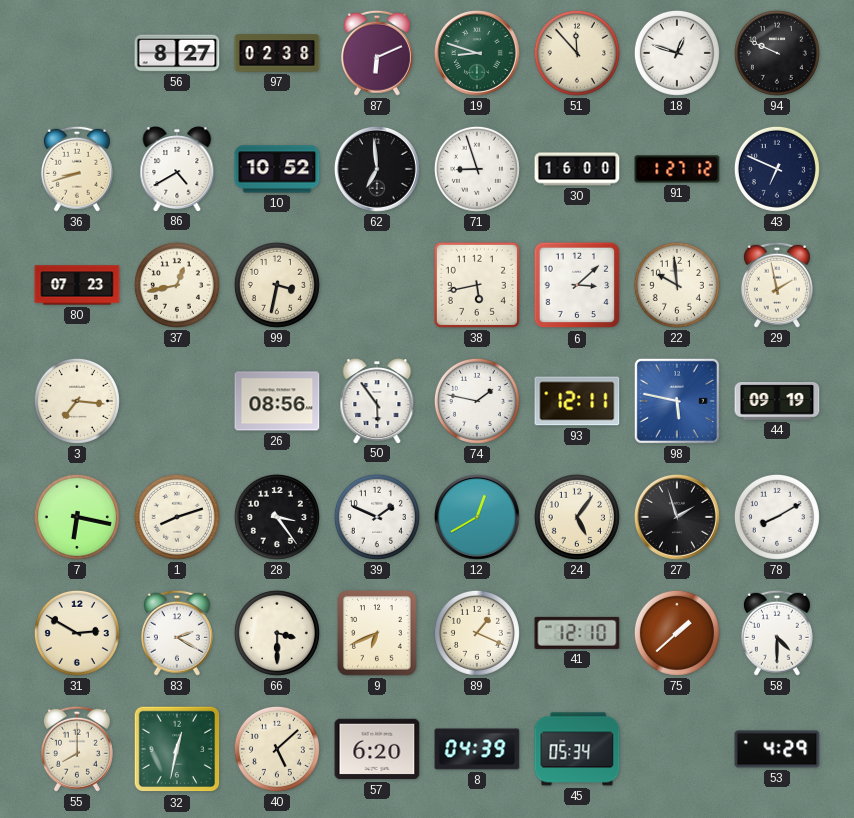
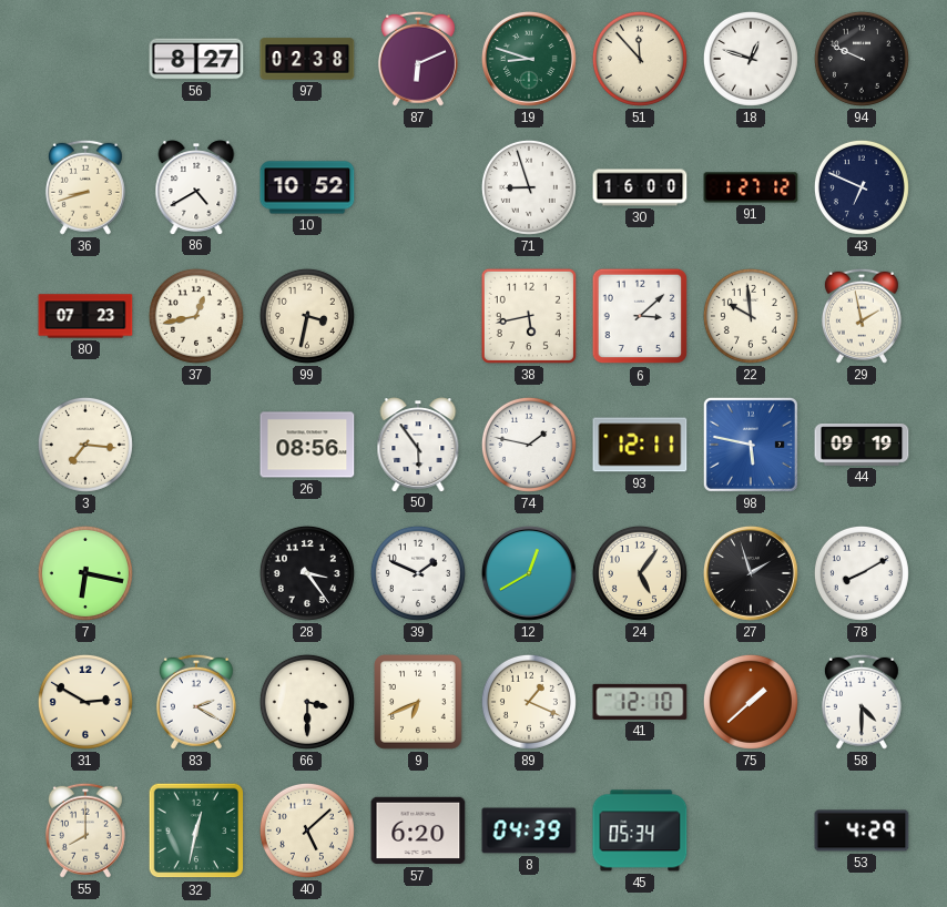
62: 6:59 -> none (377, 169)
1: 8:12 -> none (177, 517)
